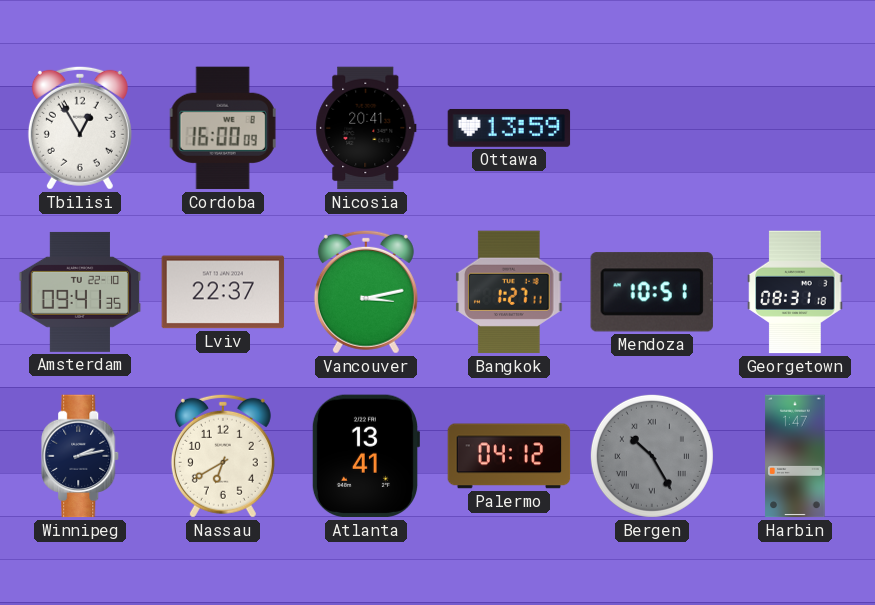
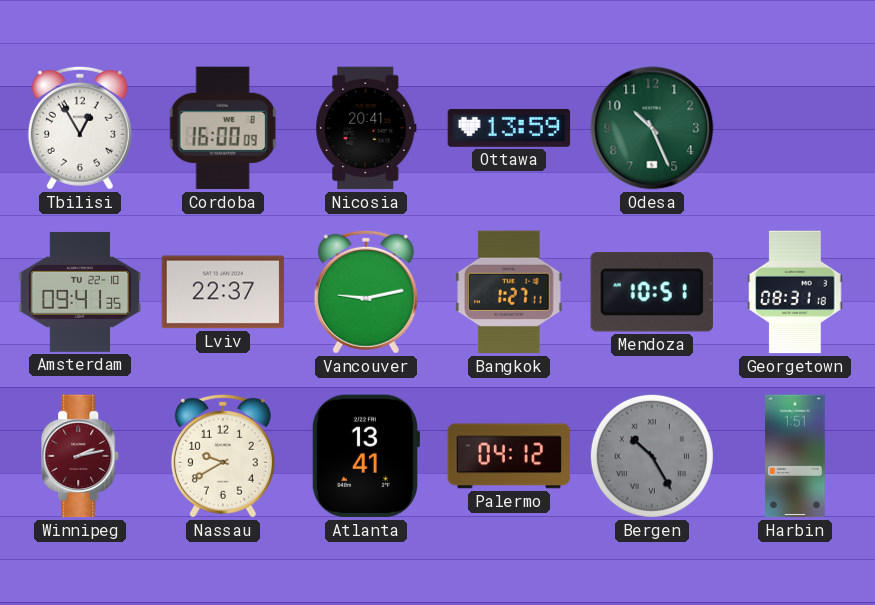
Odesa: none -> 10:26 (652, 128)
Vancouver: 3:13 -> 9:13 (366, 292)
Winnipeg dial: navy -> burgundy (81, 456)
Nassau: 6:40 -> 9:40 (223, 456)
Harbin: 1:47 -> 1:51 (795, 456)
